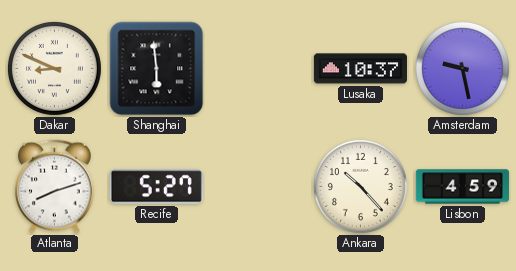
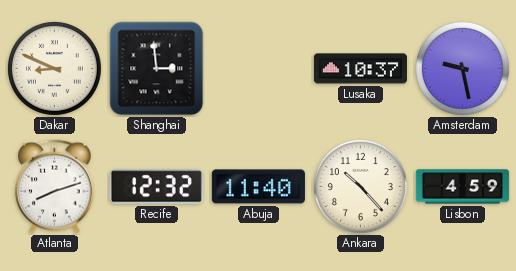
Shanghai: 5:59 -> 2:59 (157, 69)
Recife: 5:27 -> 12:32 (156, 187)
Abuja: none -> 11:40 (258, 187)
